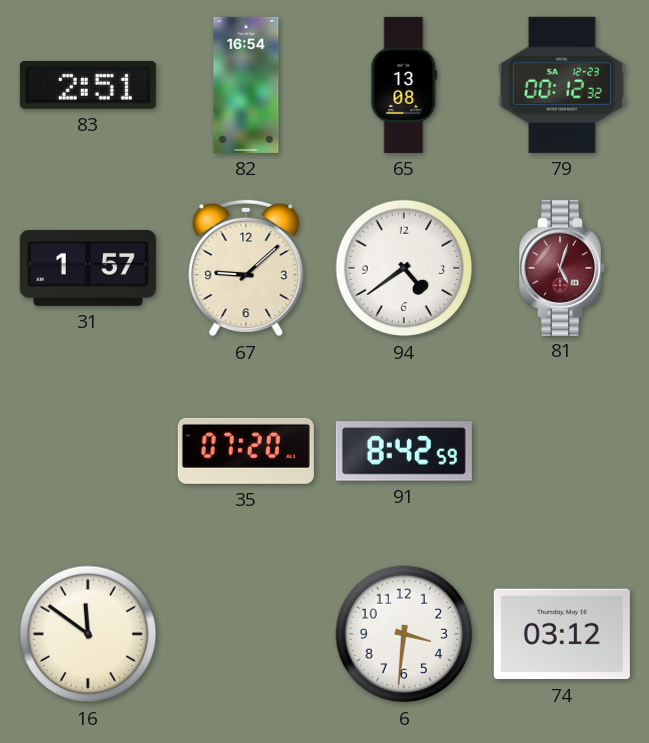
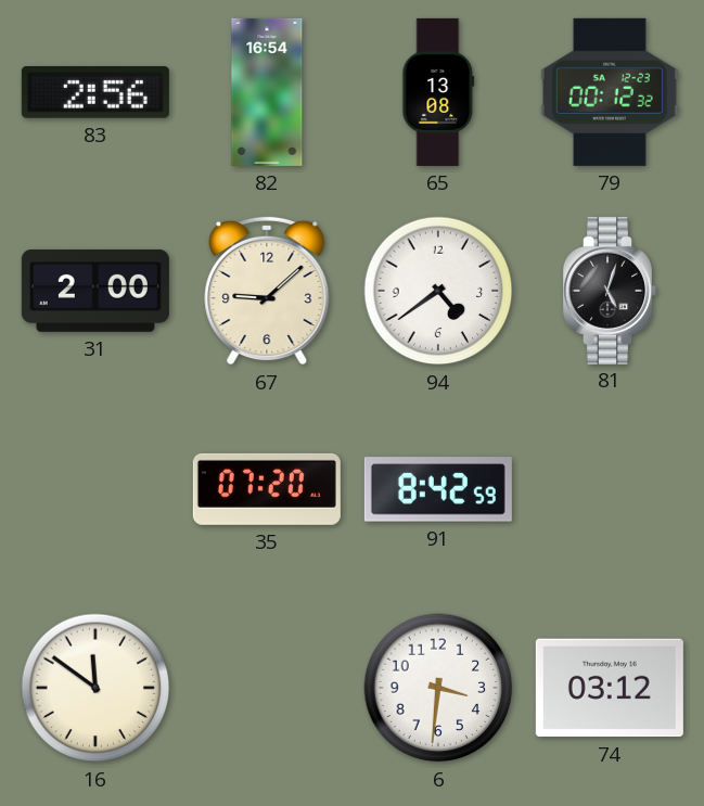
83: 2:51 -> 2:56 (95, 93)
31: 1:57 -> 2:00 (95, 291)
81 dial: burgundy -> black (610, 291)
